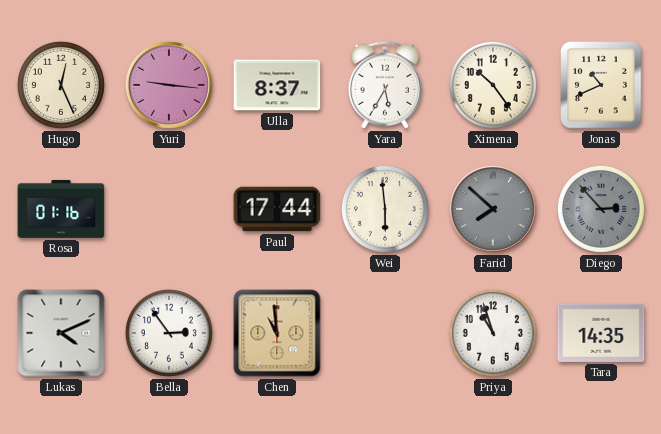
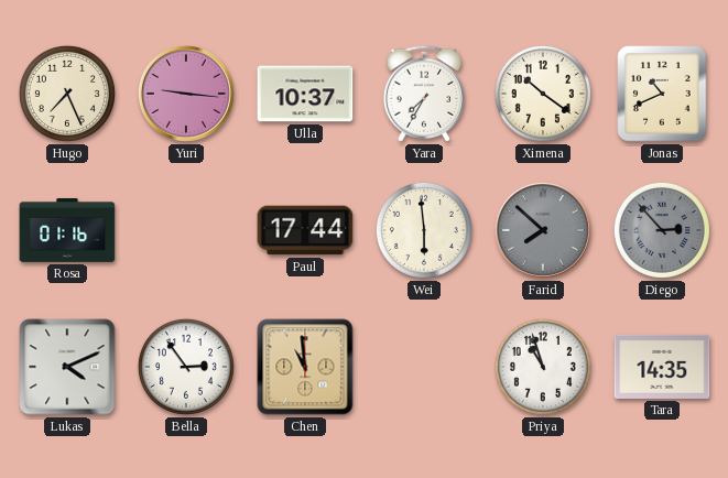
Hugo: 12:26 -> 7:26 (67, 94)
Ulla: 8:37 -> 10:37 (305, 94)
Yara: 5:35 -> 7:35 (424, 94)
Ximena: 10:24 -> 10:21 (543, 94)
